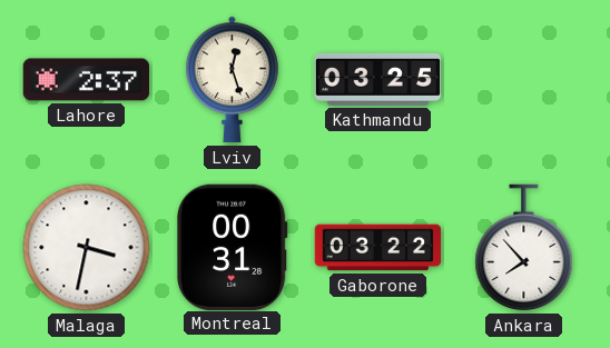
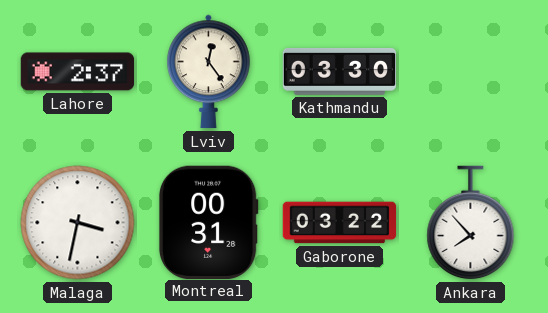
Lviv: 12:27 -> 12:24 (209, 72)
Kathmandu: 03:25 -> 03:30 (340, 72)
